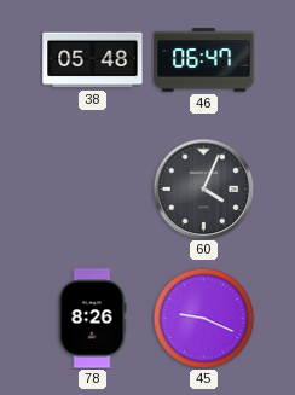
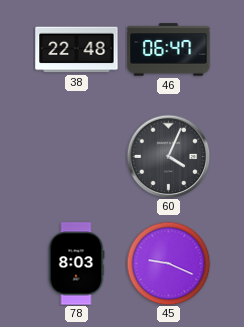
38: 05:48 -> 22:48 (77, 50)
78: 8:26 -> 8:03 (76, 264)
